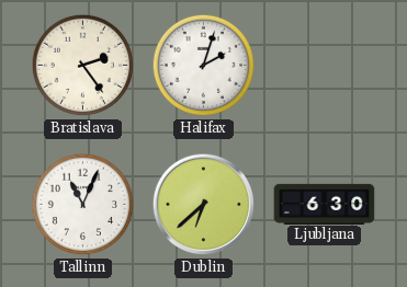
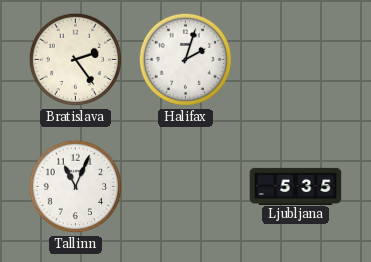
Dublin: 6:38 -> none (204, 205)
Ljubljana: 6:30 -> 5:35 (296, 186)
